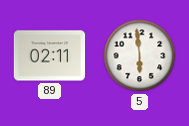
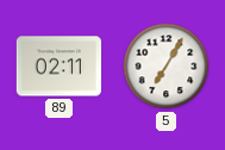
5: 5:59 -> 7:05 (167, 67)
